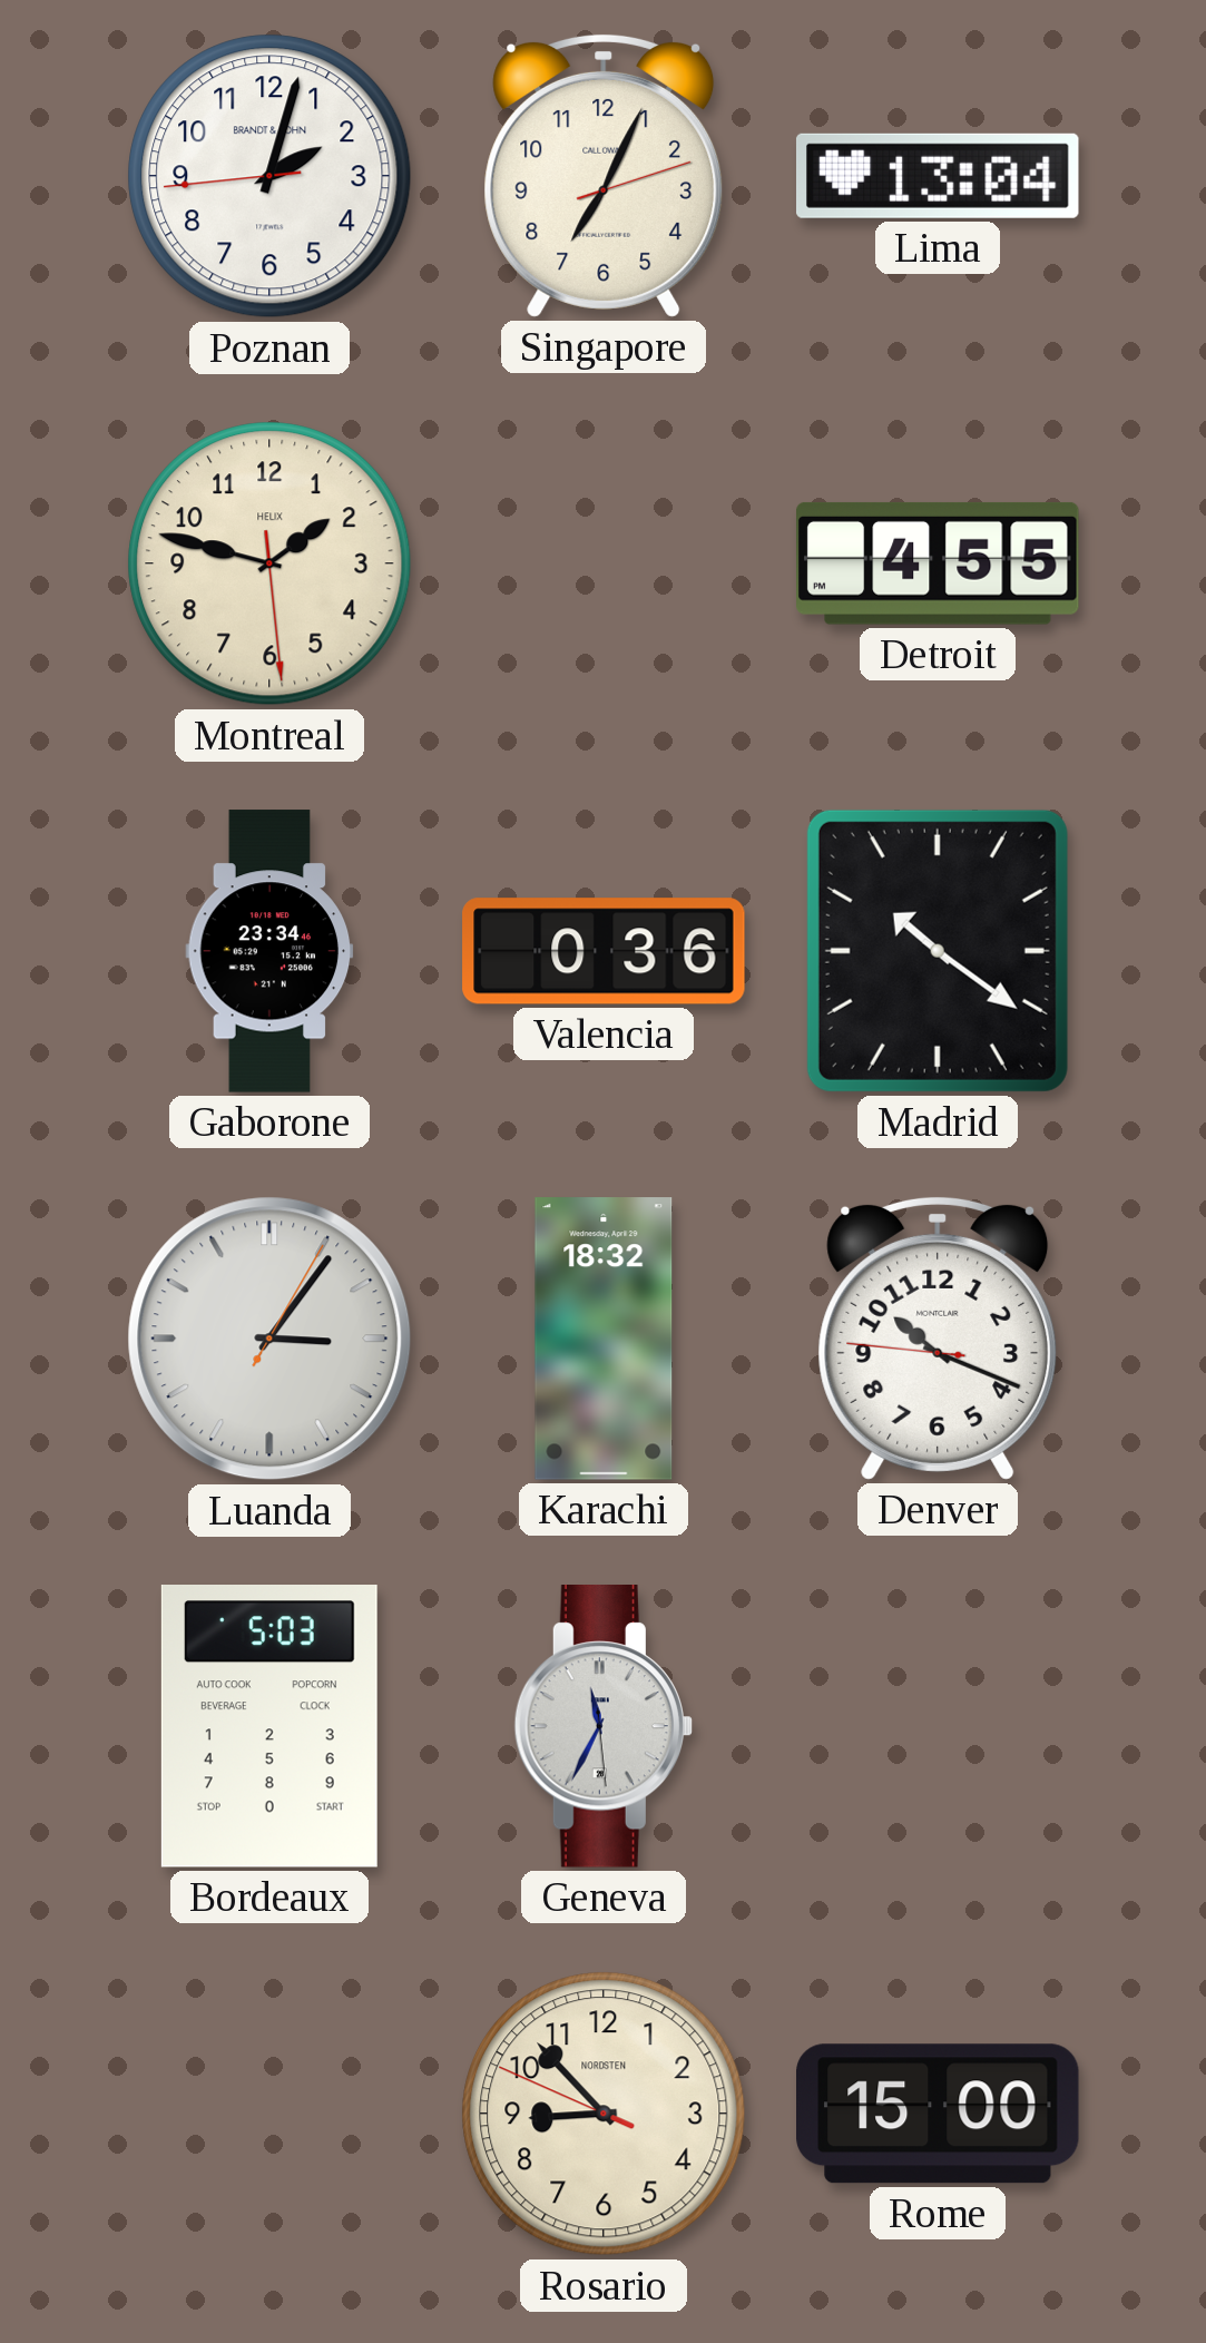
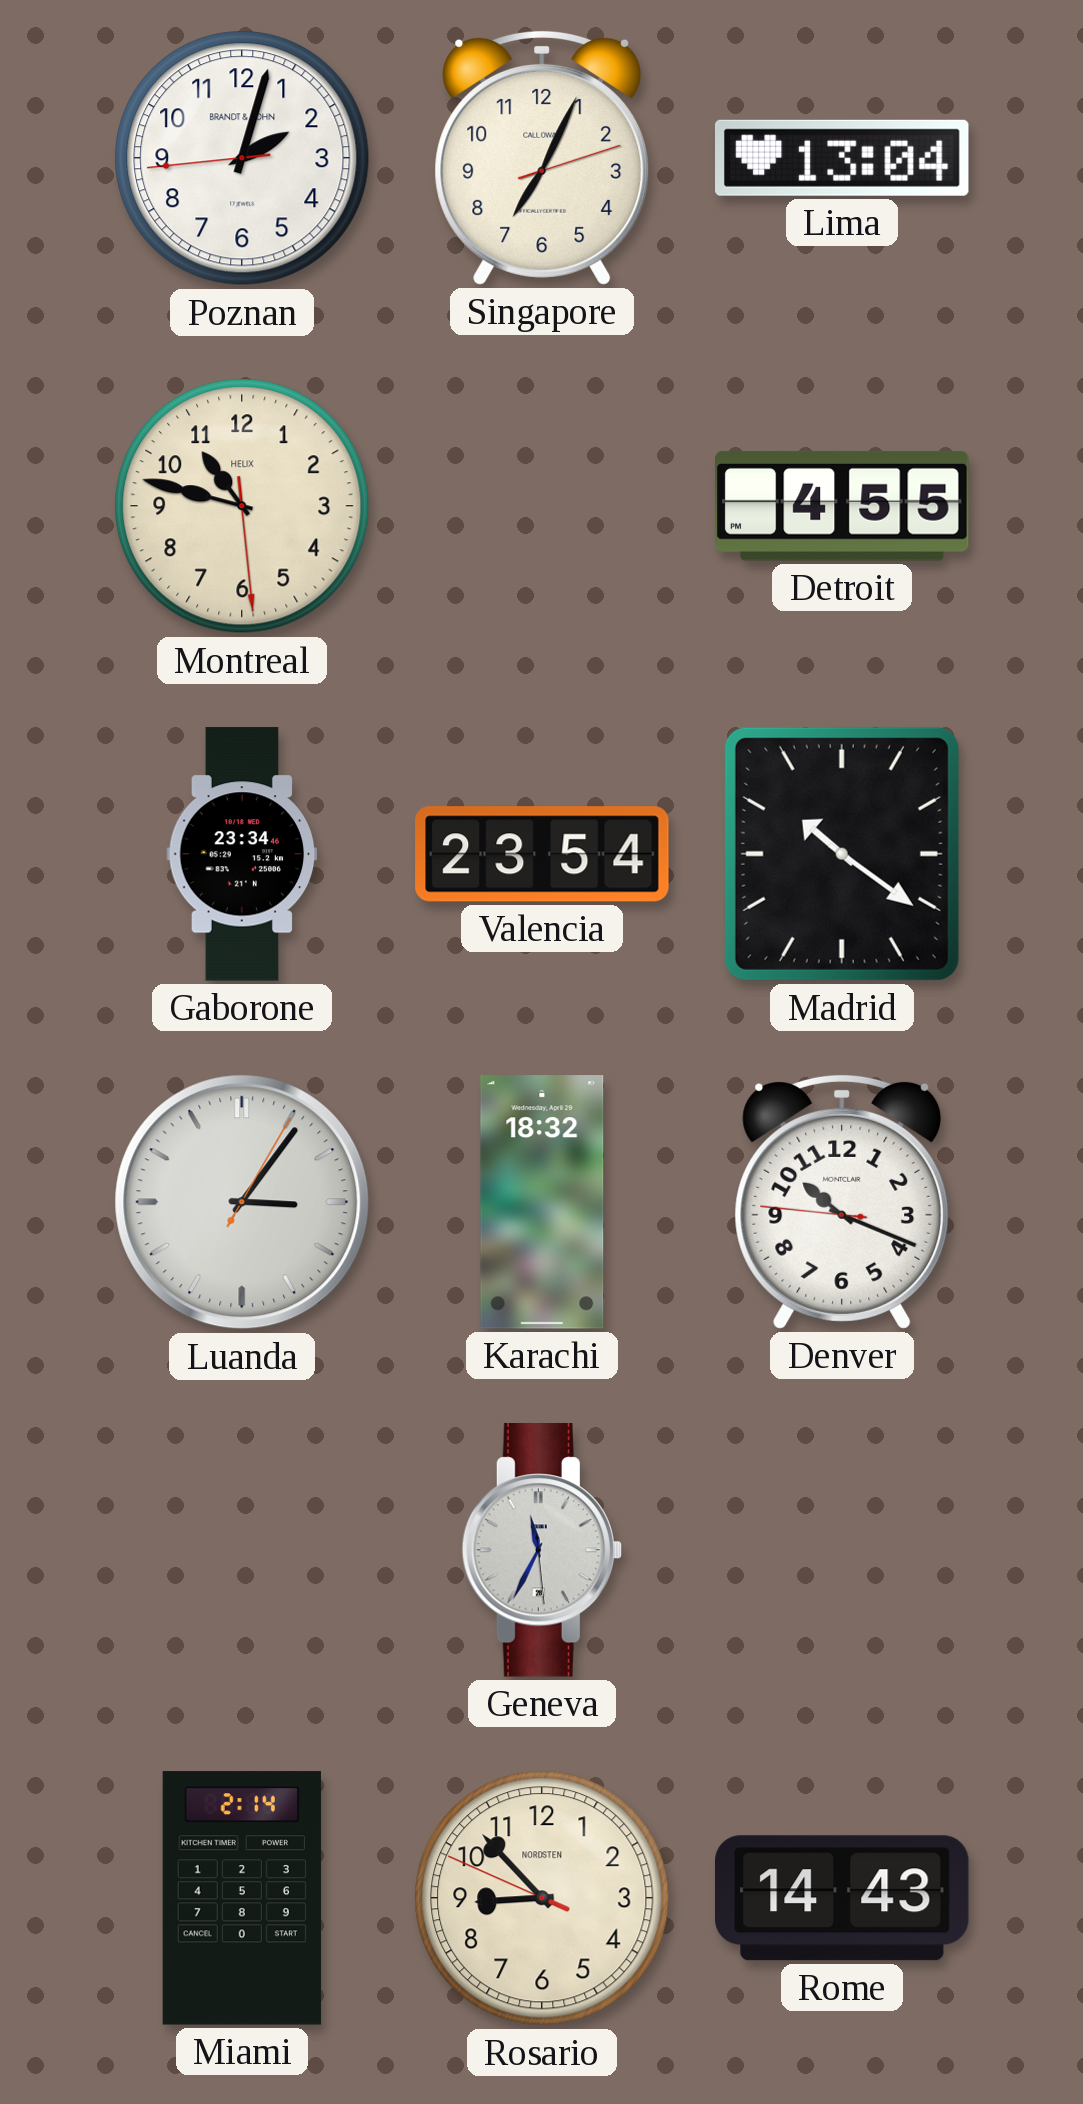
Montreal: 1:47 -> 10:47 (242, 506)
Valencia: 0:36 -> 23:54 (542, 854)
Bordeaux: 5:03 -> none (269, 1727)
Miami: none -> 2:14 (242, 1898)
Rome: 15:00 -> 14:43 (843, 1898)
